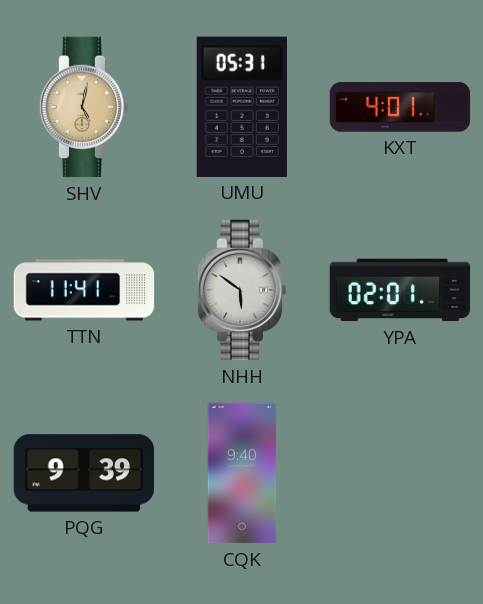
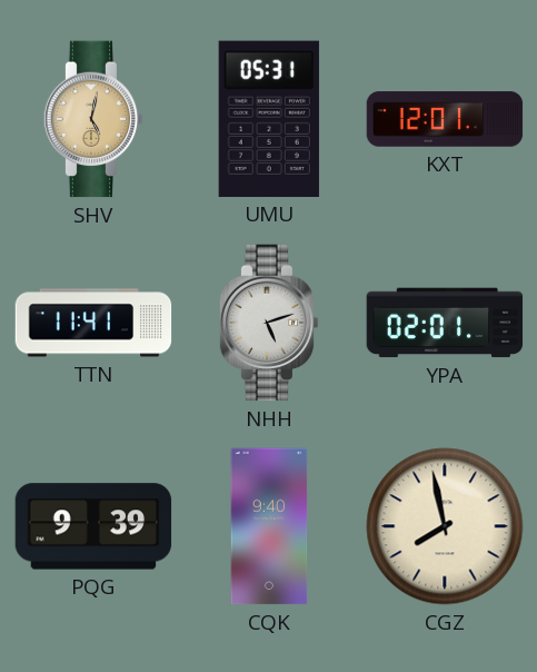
KXT: 4:01 -> 12:01 (445, 119)
NHH: 5:51 -> 5:12 (269, 323)
CGZ: none -> 7:58 (445, 526)
